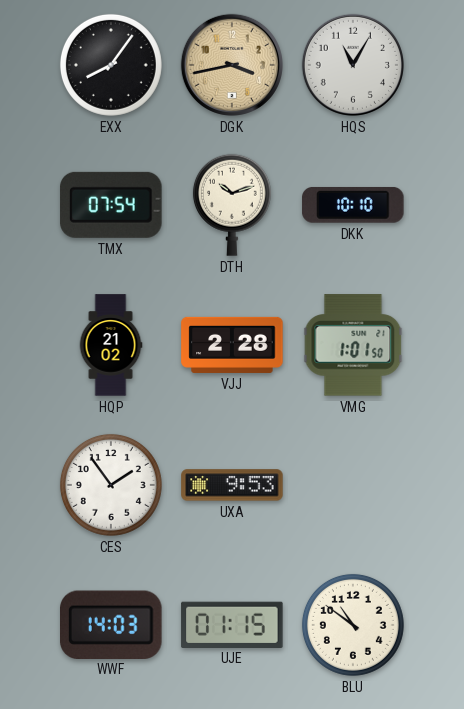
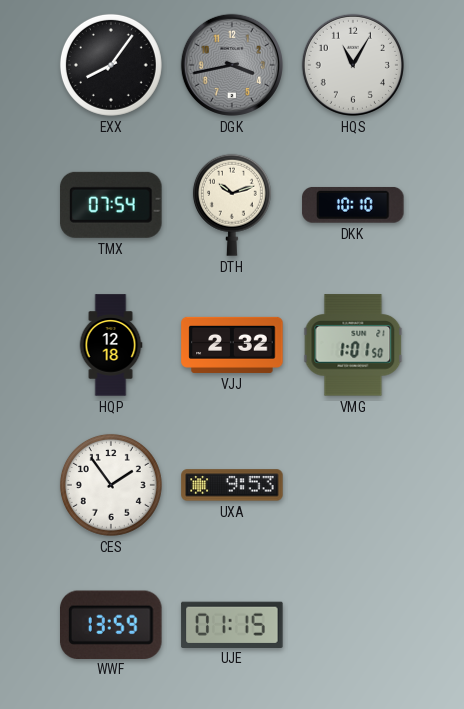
DGK dial: champagne -> grey (232, 65)
HQP: 21:02 -> 12:18 (111, 345)
VJJ: 2:28 -> 2:32 (232, 345)
WWF: 14:03 -> 13:59 (112, 624)
BLU: 10:51 -> none (353, 625)
